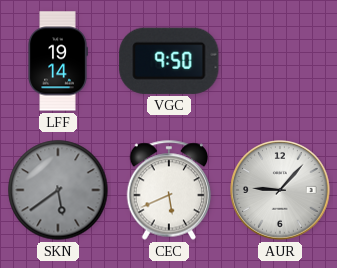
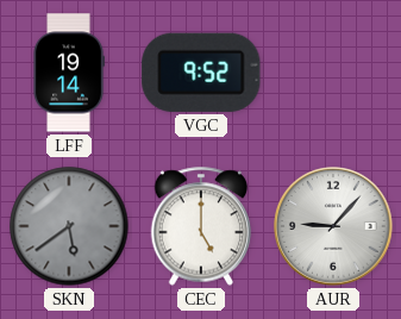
VGC: 9:50 -> 9:52 (201, 73)
CEC: 5:41 -> 5:00 (201, 226)
